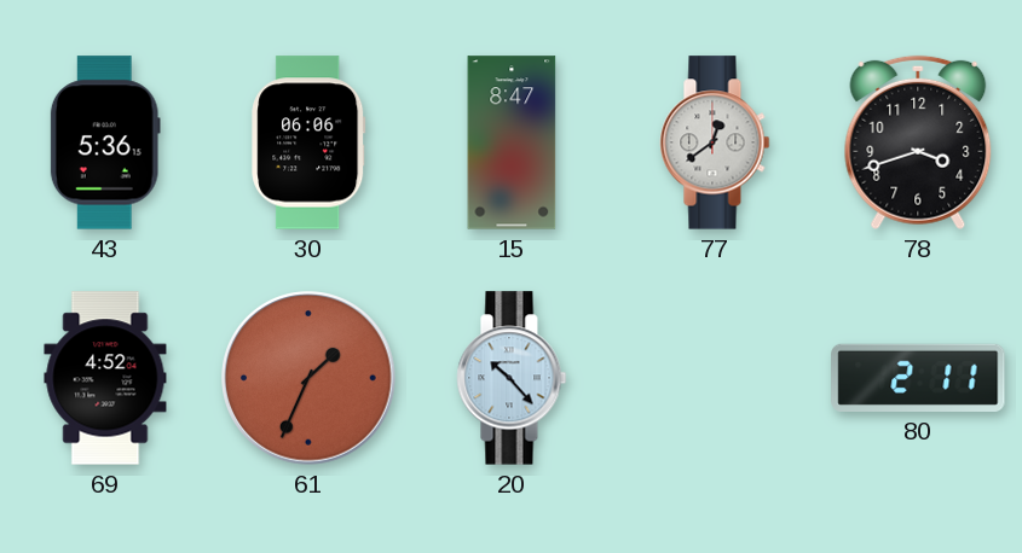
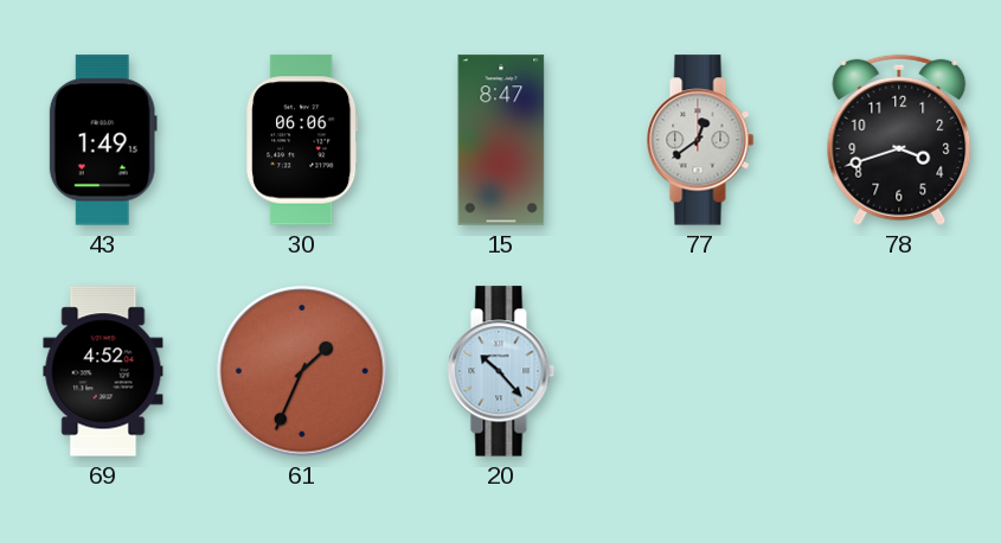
43: 5:36 -> 1:49 (103, 140)
80: 2:11 -> none (918, 378)
